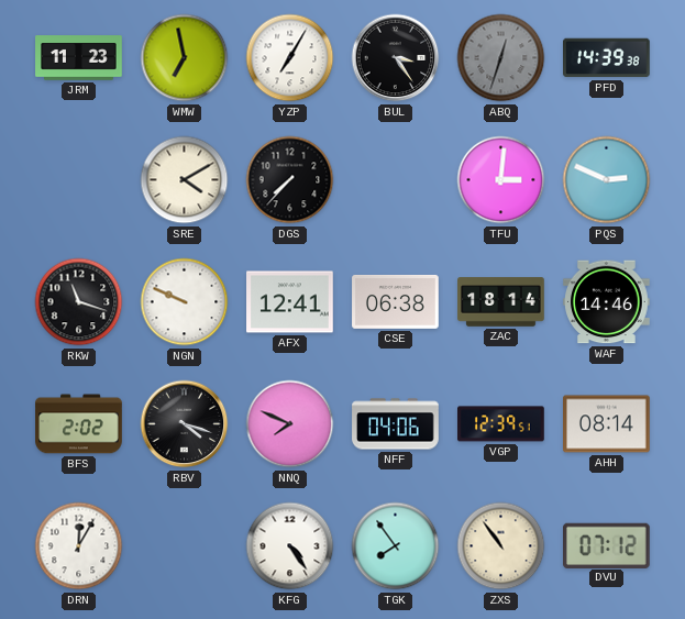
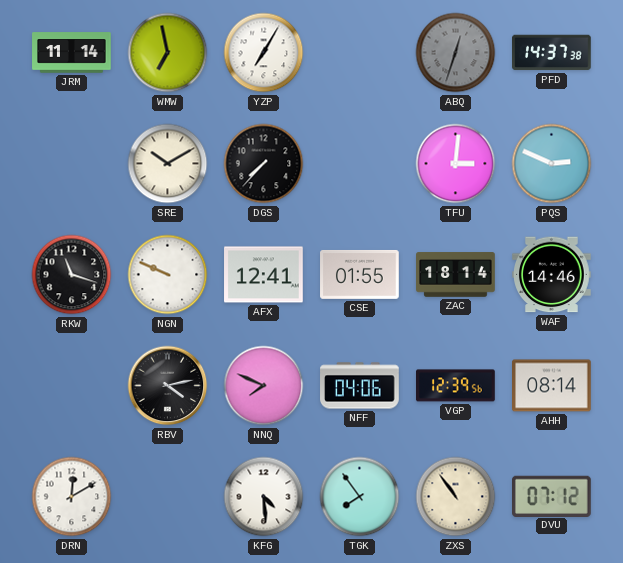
JRM: 11:23 -> 11:14 (72, 53)
BUL: 3:24 -> none (396, 58)
PFD: 14:39 -> 14:37 (552, 53)
SRE: 4:10 -> 10:10 (168, 164)
CSE: 06:38 -> 01:55 (360, 274)
BFS: 2:02 -> none (79, 424)
RBV: 4:18 -> 4:13 (168, 386)
VGP: 12:39:51 -> 12:39:56 (456, 386)
DRN: 12:05 -> 12:10 (72, 497)
KFG: 4:24 -> 4:29 (264, 497)
